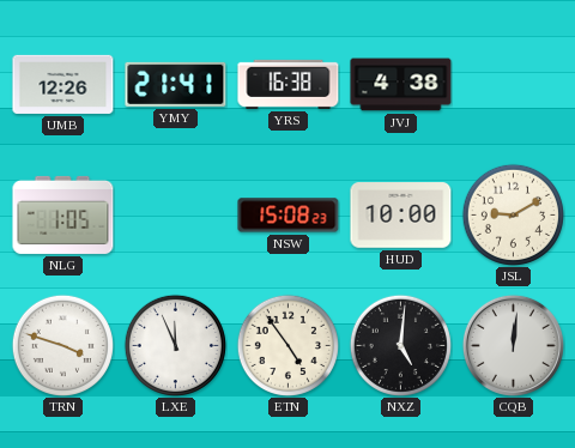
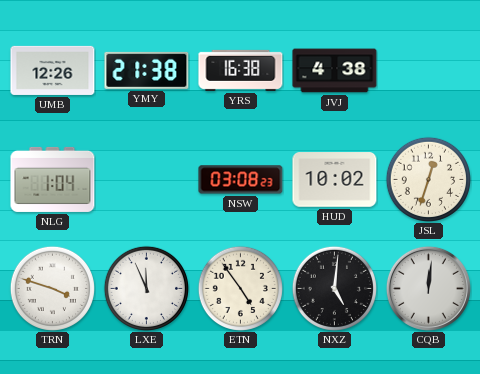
YMY: 21:41 -> 21:38 (147, 70)
NLG: 1:05 -> 1:04 (53, 179)
NSW: 15:08 -> 03:08 (241, 180)
HUD: 10:00 -> 10:02 (335, 180)
JSL: 9:10 -> 12:33 (428, 179)
